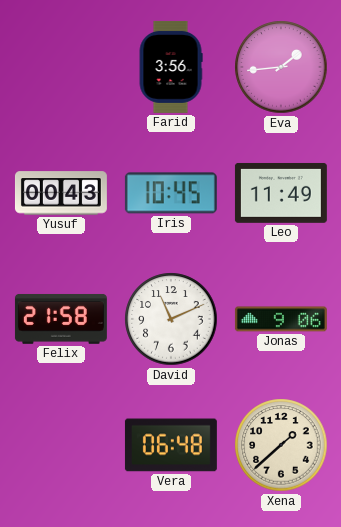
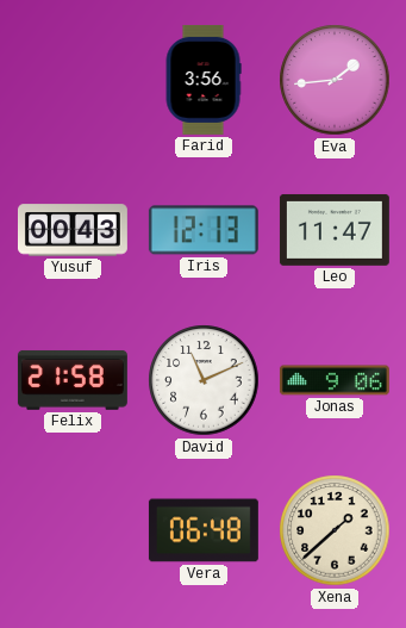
Iris: 10:45 -> 12:13 (204, 230)
Leo: 11:49 -> 11:47 (335, 230)
